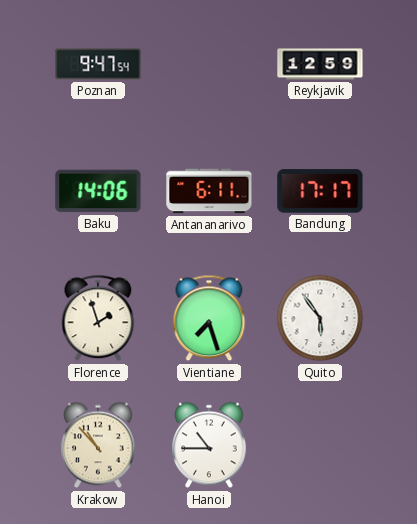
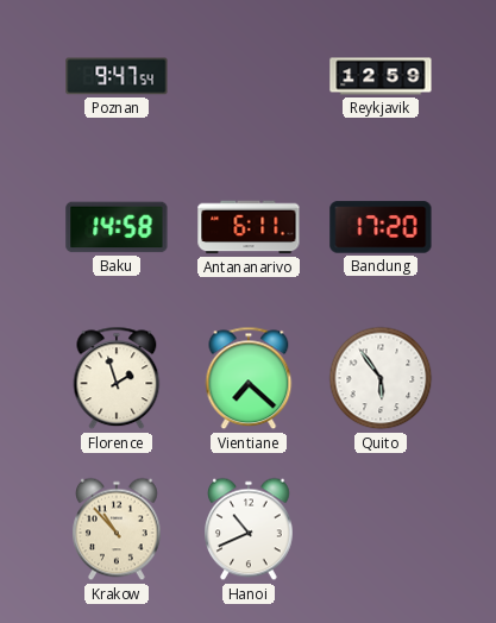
Baku: 14:06 -> 14:58 (117, 227)
Bandung: 17:17 -> 17:20 (381, 227)
Vientiane: 7:27 -> 7:22 (249, 378)
Hanoi: 10:45 -> 10:41 (250, 529)
